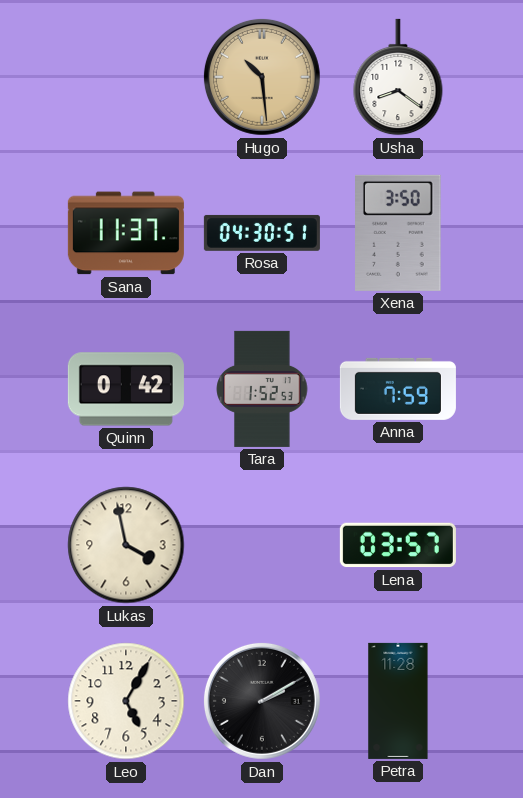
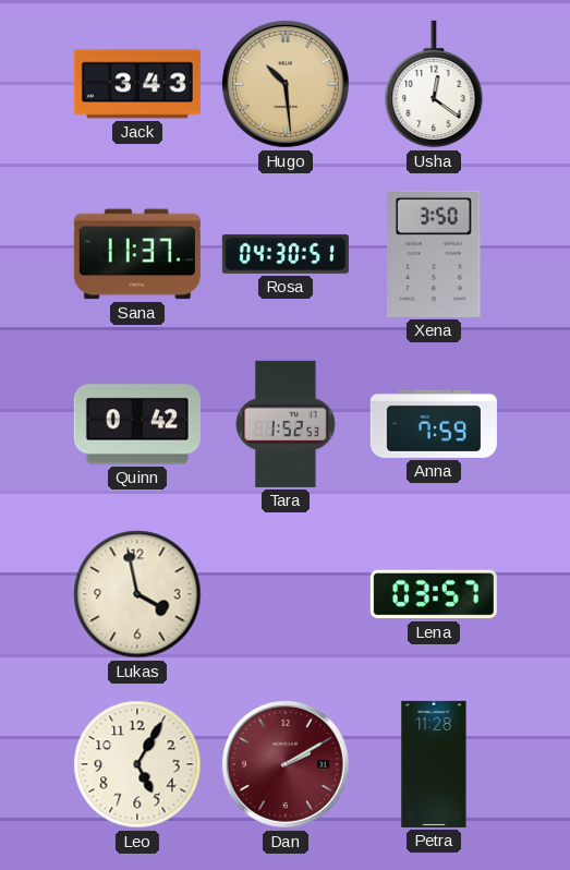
Jack: none -> 3:43 (137, 84)
Usha: 8:21 -> 12:21 (434, 84)
Dan dial: black -> burgundy (286, 764)
